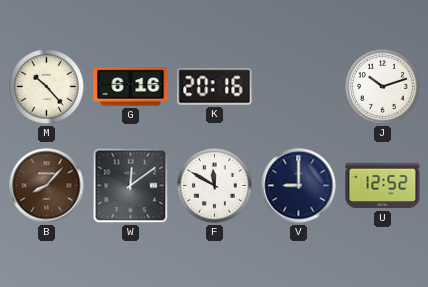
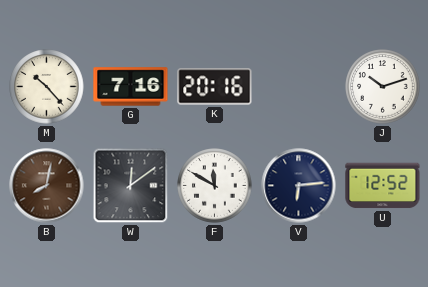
G: 6:16 -> 7:16 (131, 87)
B: 8:07 -> 8:02 (47, 186)
V: 9:00 -> 6:14 (299, 186)
